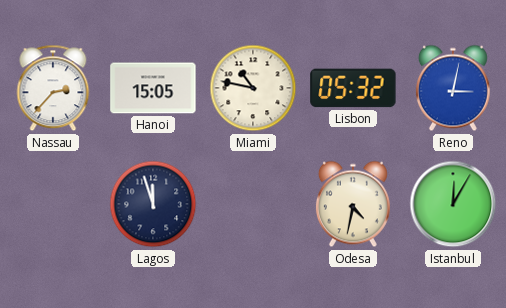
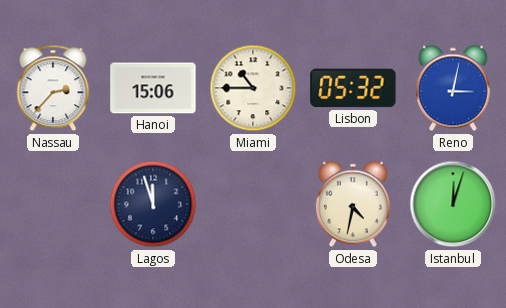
Hanoi: 15:05 -> 15:06 (153, 88)
Miami: 10:47 -> 10:45 (253, 88)
Istanbul: 12:05 -> 12:03 (453, 204)
